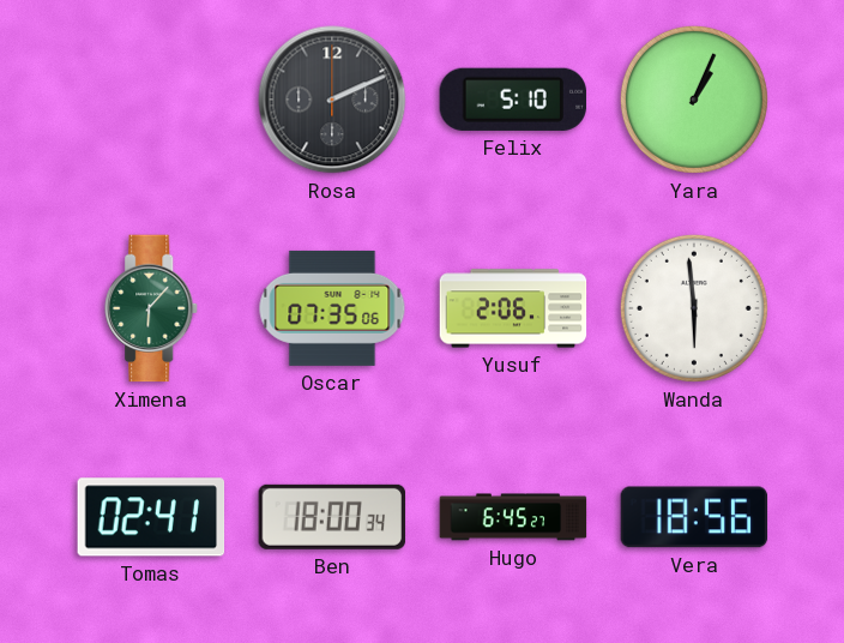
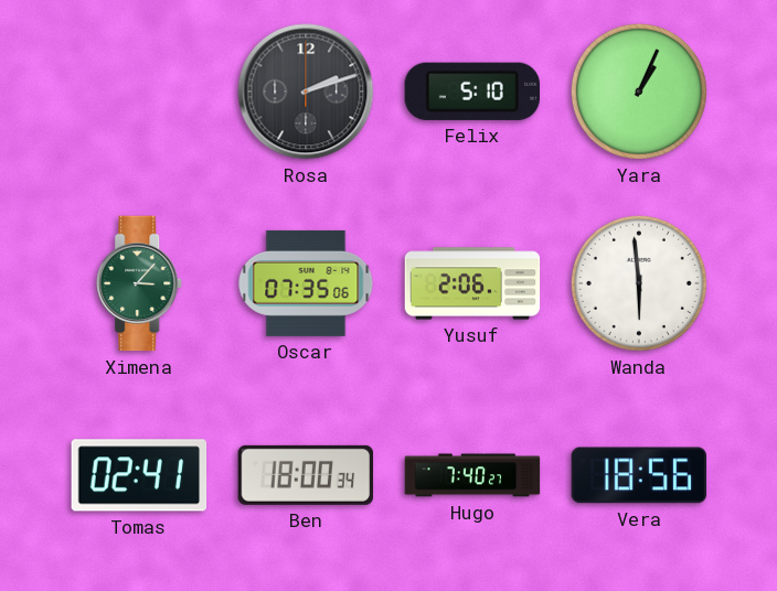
Rosa: 2:11 -> 2:12 (306, 92)
Ximena: 6:07 -> 3:07 (140, 283)
Hugo: 6:45 -> 7:40 (472, 475)
